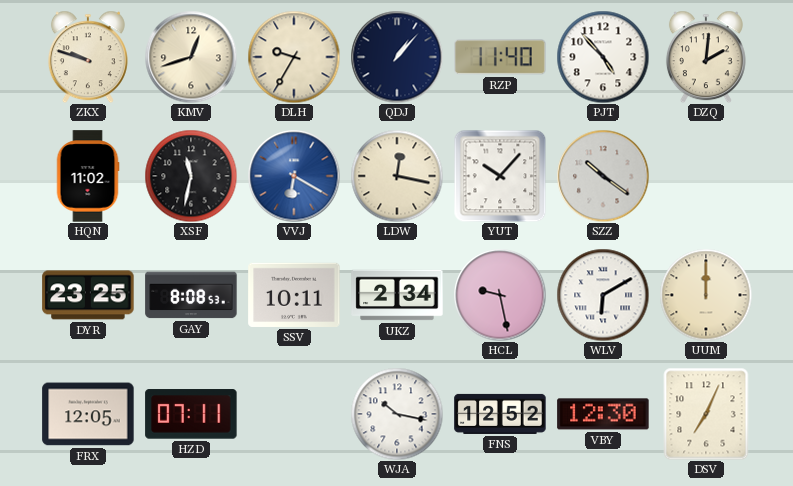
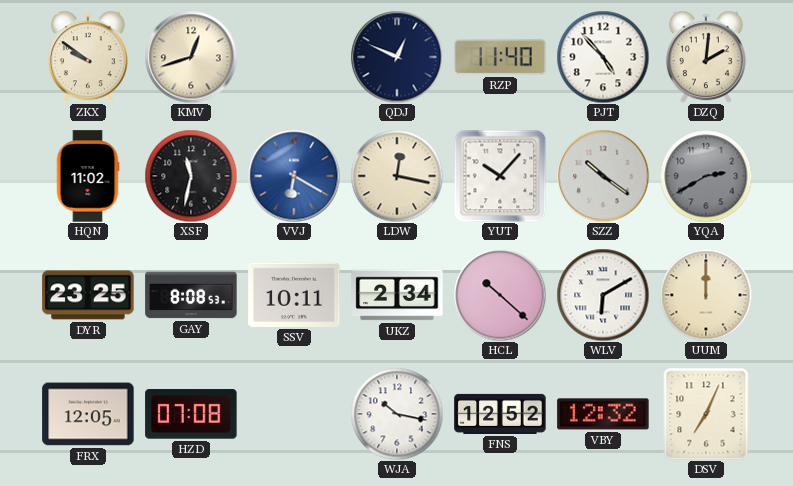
ZKX: 9:48 -> 9:51 (88, 57)
DLH: 9:35 -> none (294, 57)
QDJ: 1:07 -> 12:49 (397, 57)
YQA: none -> 2:40 (706, 176)
HCL: 9:28 -> 10:22 (500, 295)
HZD: 07:11 -> 07:08 (191, 414)
VBY: 12:30 -> 12:32 (603, 414)
